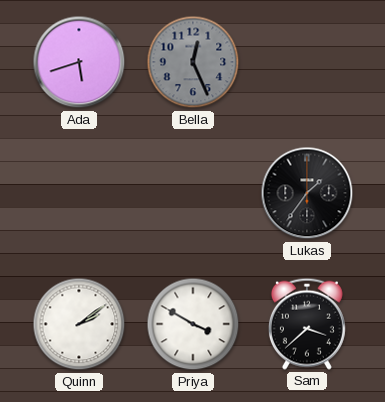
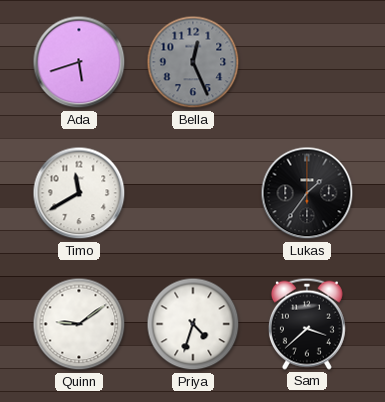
Timo: none -> 11:40 (79, 193)
Quinn: 2:09 -> 9:09 (79, 324)
Priya: 3:50 -> 4:33 (193, 324)
